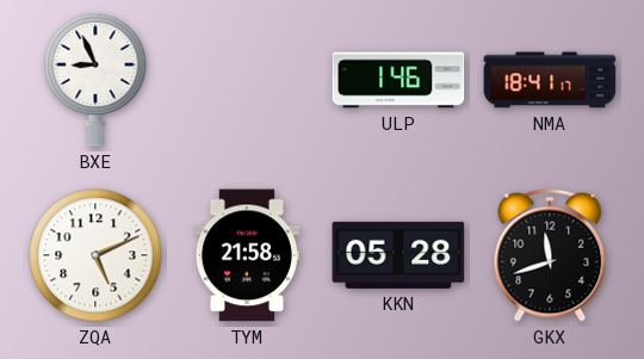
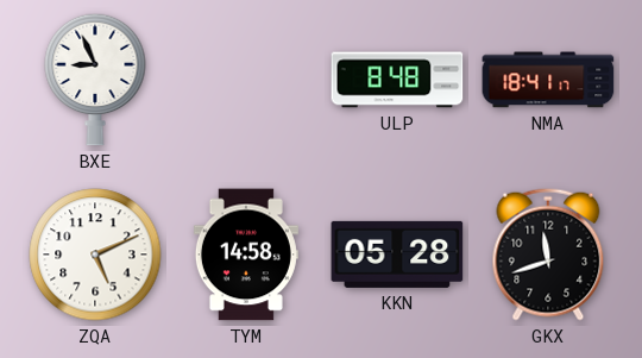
ULP: 1:46 -> 8:48 (397, 80)
TYM: 21:58 -> 14:58 (246, 255)
